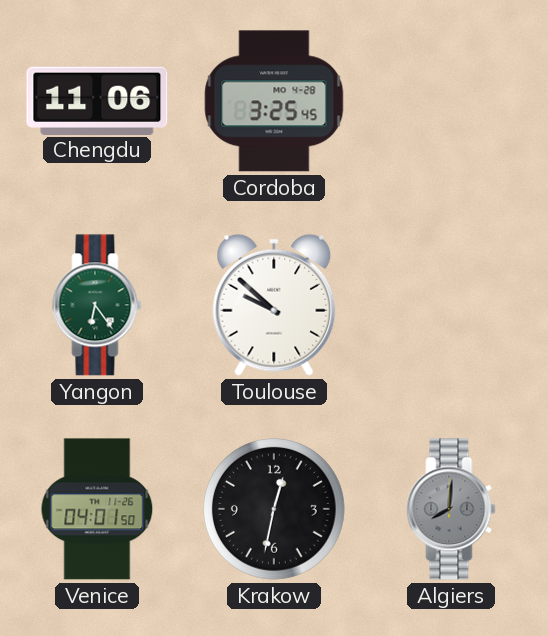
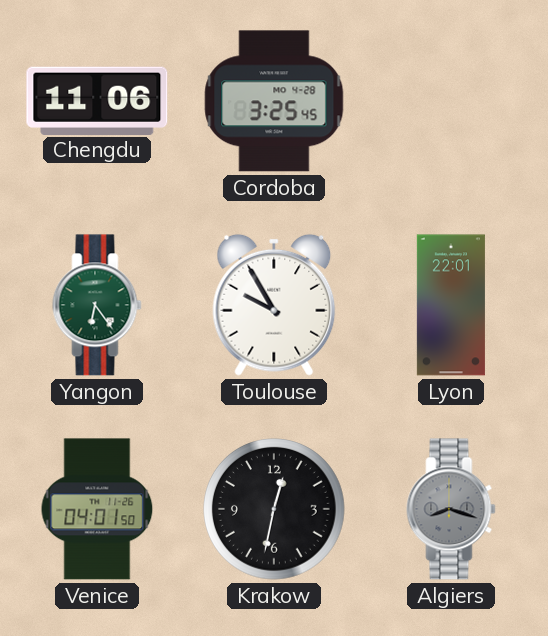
Toulouse: 9:52 -> 9:55 (274, 305)
Lyon: none -> 22:01 (451, 305)
Algiers: 8:01 -> 8:18 (451, 509)
